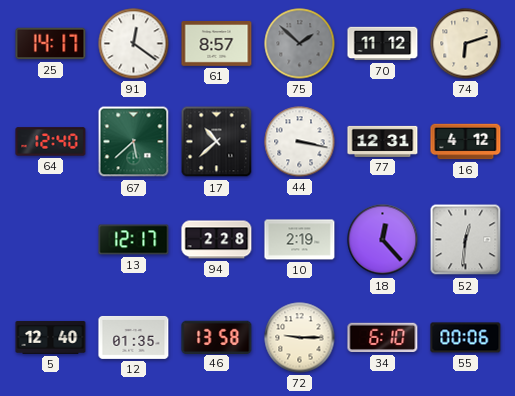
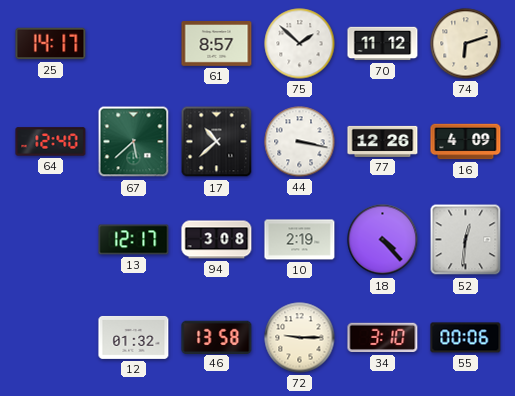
91: 12:21 -> none (134, 44)
75 dial: grey -> white (300, 44)
77: 12:31 -> 12:26 (383, 141)
16: 4:12 -> 4:09 (466, 142)
94: 2:28 -> 3:08 (217, 240)
18: 12:23 -> 4:23 (383, 240)
5: 12:40 -> none (51, 337)
12: 01:35 -> 01:32 (134, 337)
34: 6:10 -> 3:10 (383, 338)
